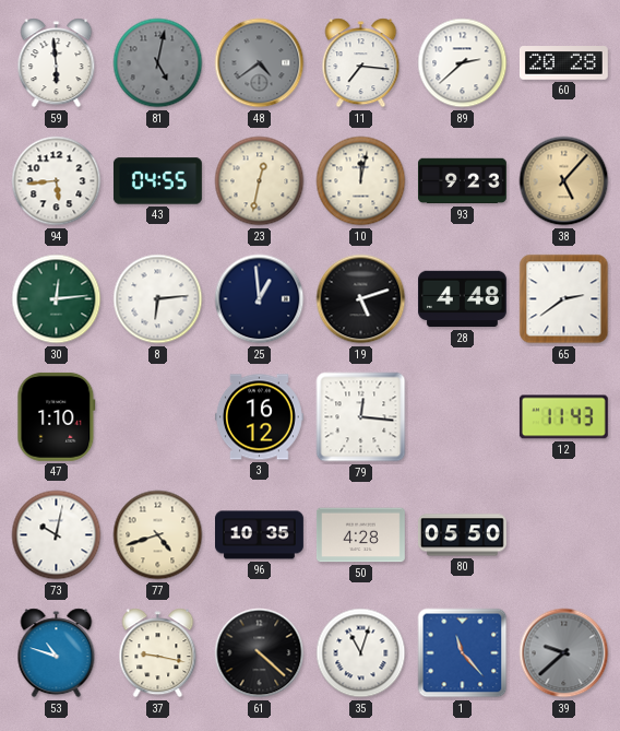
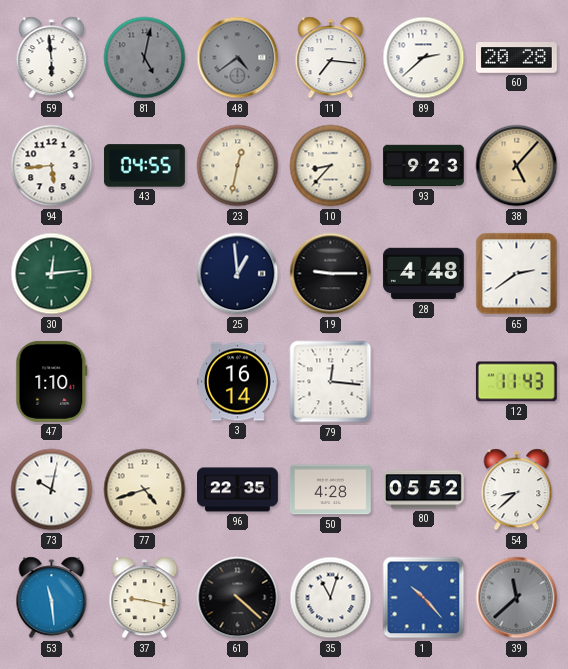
10: 12:02 -> 8:37 (331, 166)
8: 6:14 -> none (158, 299)
19: 5:12 -> 9:15 (331, 274)
3: 16:12 -> 16:14 (237, 382)
96: 10:35 -> 22:35 (238, 490)
80: 05:50 -> 05:52 (423, 490)
54: none -> 8:38 (517, 490)
53: 10:48 -> 11:29 (52, 598)
1: 11:23 -> 10:23 (424, 598)
39: 9:38 -> 11:38 (517, 598)
